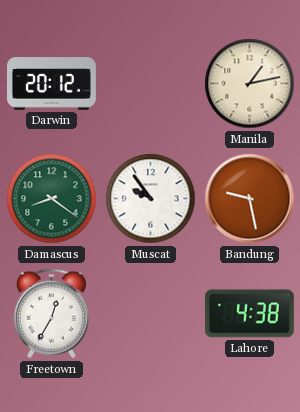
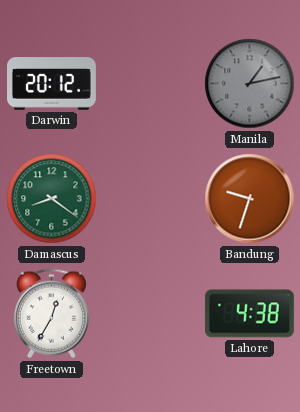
Manila dial: cream -> grey (250, 84)
Muscat: 9:54 -> none (151, 199)
Bandung: 9:28 -> 9:33 (250, 199)
